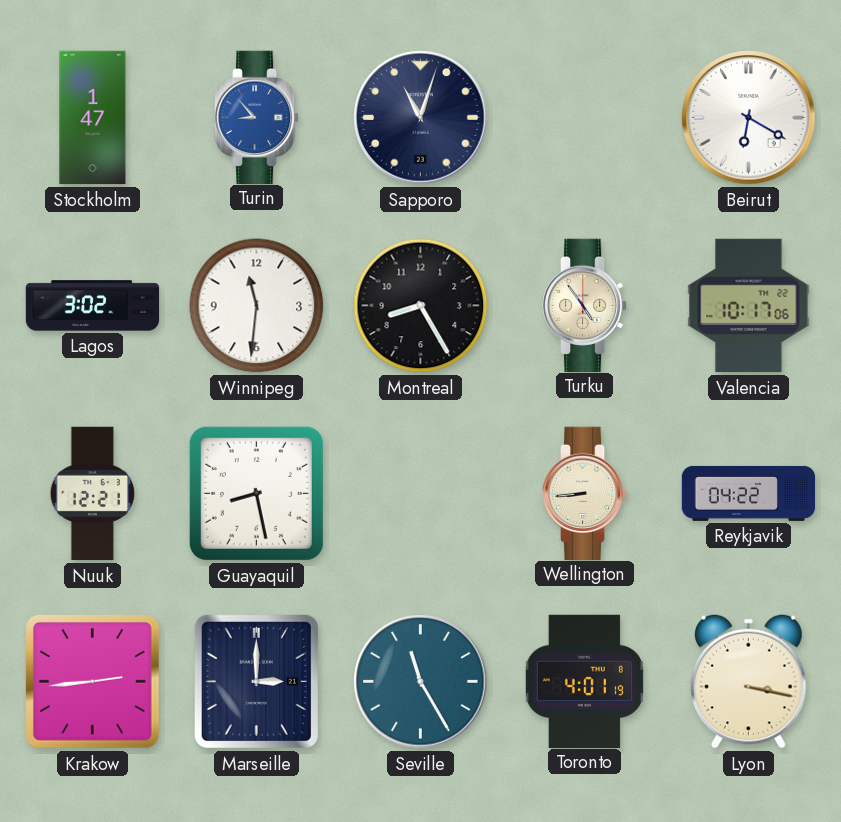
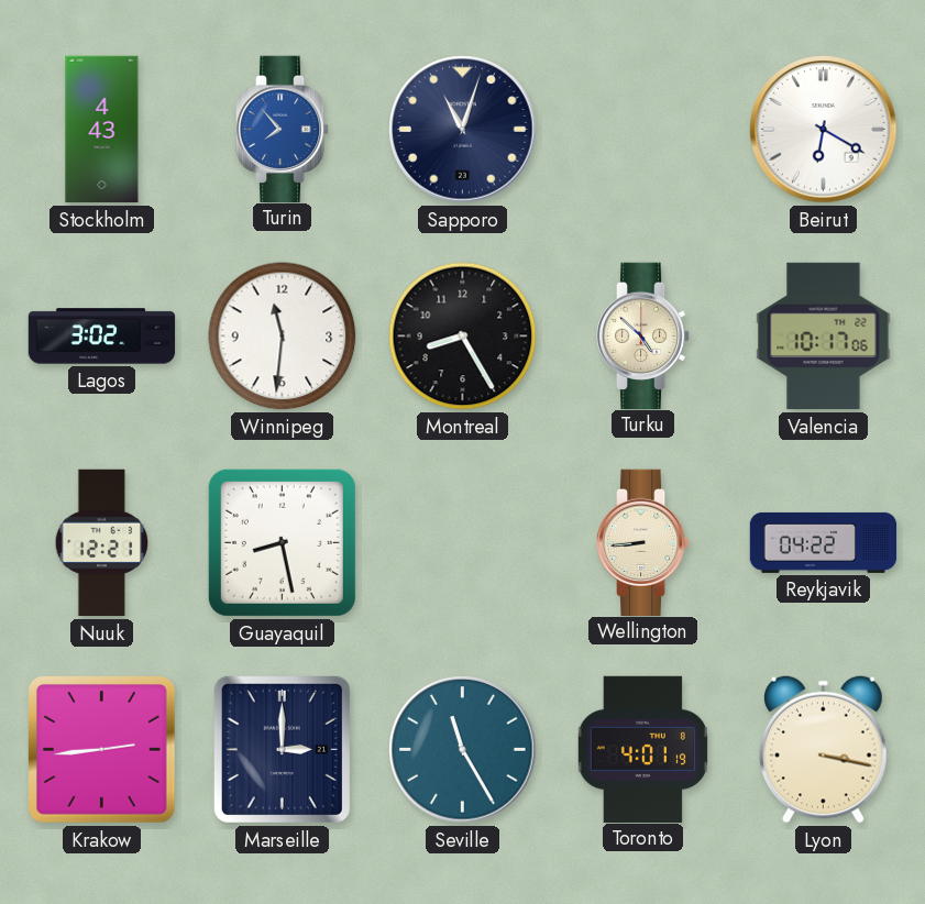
Stockholm: 1:47 -> 4:43 (102, 130)
Turin: 8:53 -> 7:53 (283, 129)
Turku: 4:54 -> 4:52 (643, 335)
